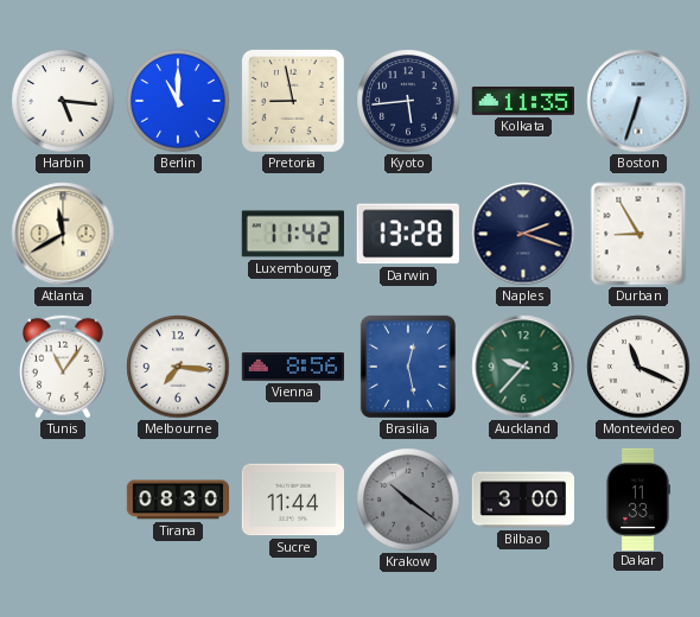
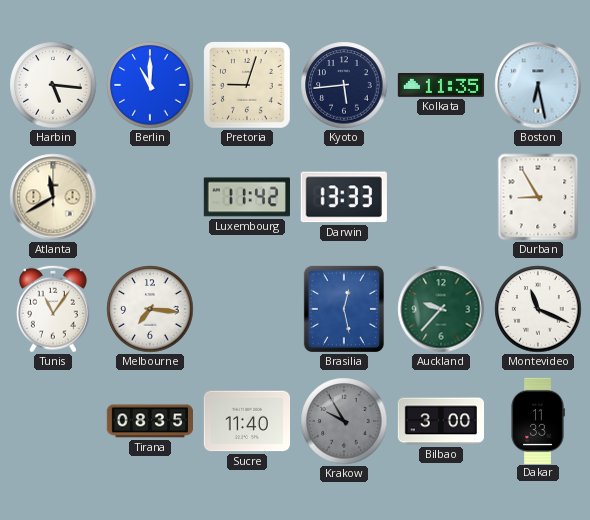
Pretoria: 8:58 -> 9:03 (248, 86)
Boston: 6:33 -> 6:28 (538, 85)
Darwin: 13:28 -> 13:33 (344, 197)
Naples: 2:18 -> none (523, 234)
Vienna: 8:56 -> none (292, 367)
Tirana: 08:30 -> 08:35 (149, 421)
Sucre: 11:44 -> 11:40 (246, 421)
Krakow: 10:21 -> 9:55 (344, 421)
